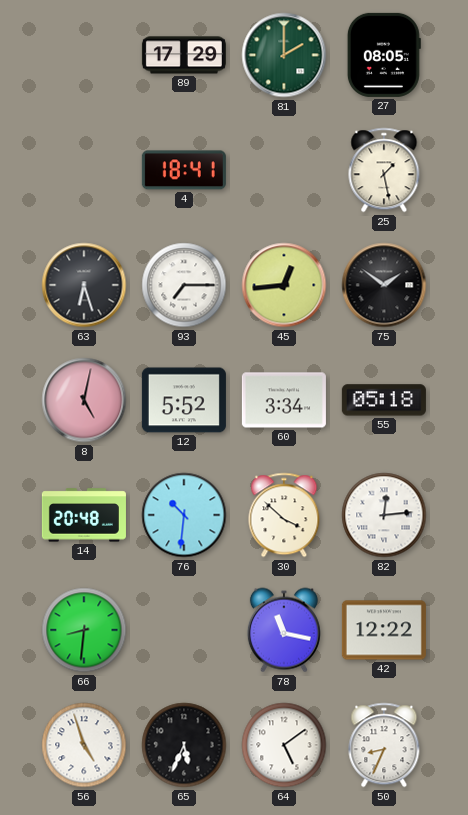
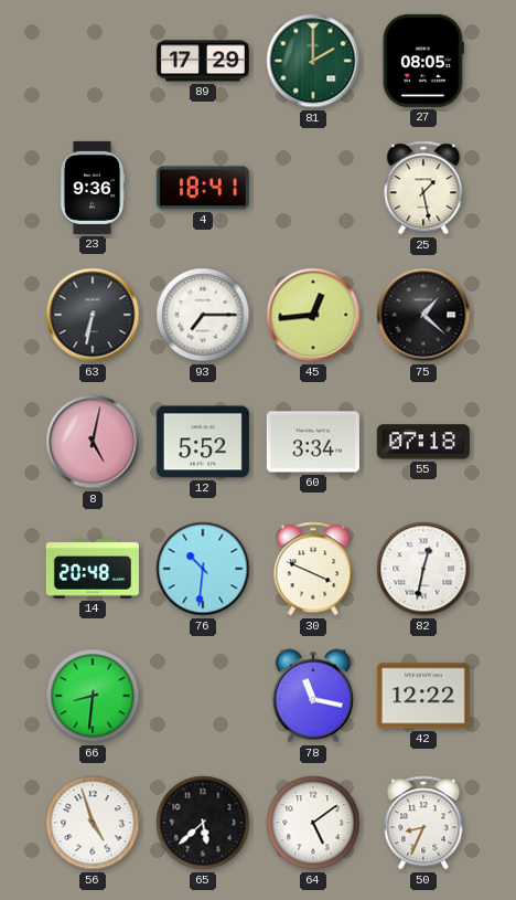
23: none -> 9:36 (93, 188)
63: 6:27 -> 6:32 (93, 315)
75: 1:51 -> 1:22 (423, 315)
55: 05:18 -> 07:18 (423, 442)
30: 3:52 -> 3:49 (313, 569)
82: 12:14 -> 12:32 (423, 569)
65: 5:34 -> 5:38 (203, 823)
